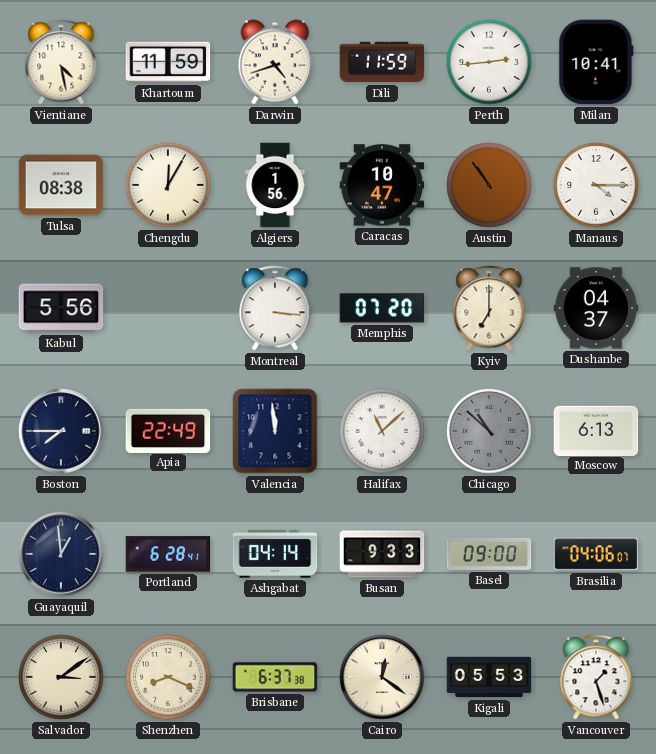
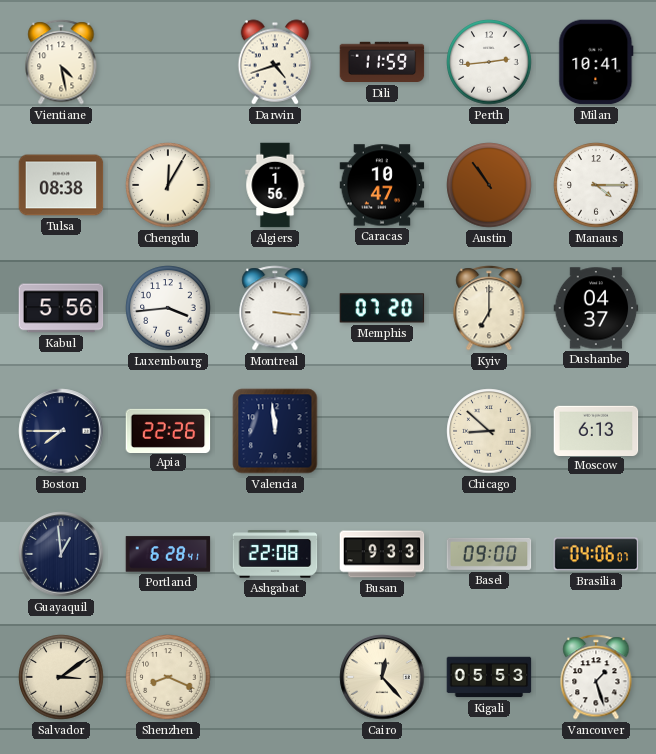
Khartoum: 11:59 -> none (168, 62)
Luxembourg: none -> 3:44 (168, 308)
Apia: 22:49 -> 22:26 (168, 430)
Halifax: 11:08 -> none (382, 431)
Chicago: 10:52 -> 8:52 (489, 431)
Chicago dial: grey -> cream (489, 431)
Ashgabat: 04:14 -> 22:08 (275, 554)
Brisbane: 6:37 -> none (275, 677)
Cairo: 12:21 -> 12:23 (382, 677)
